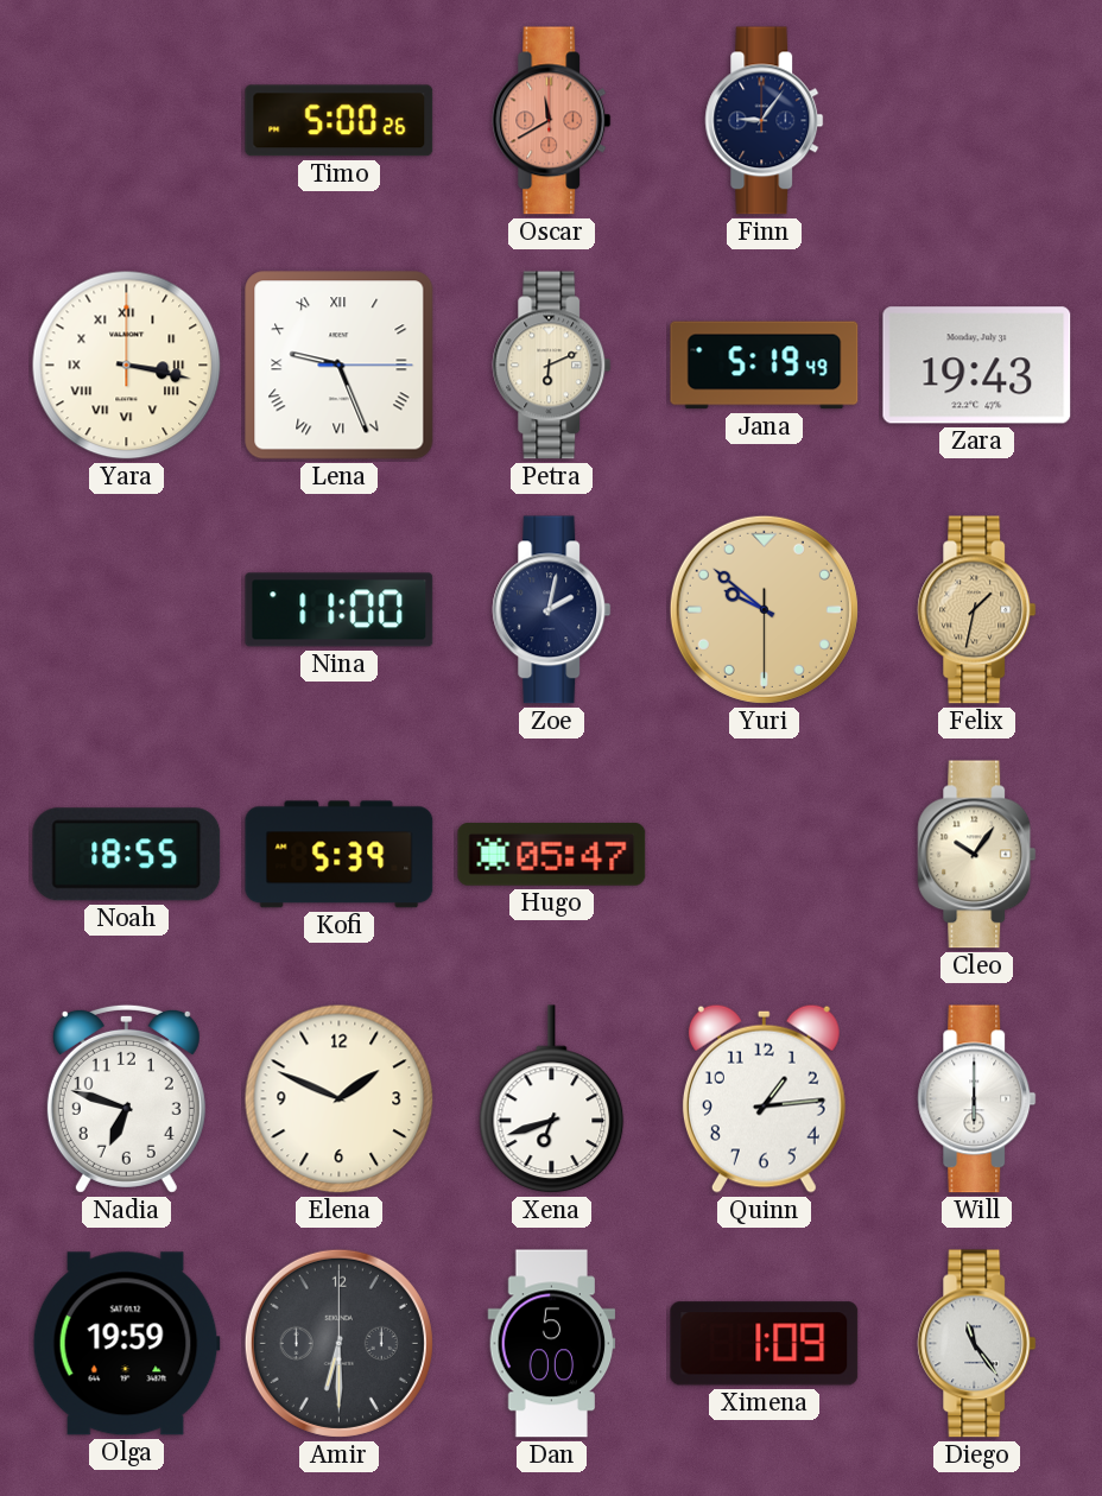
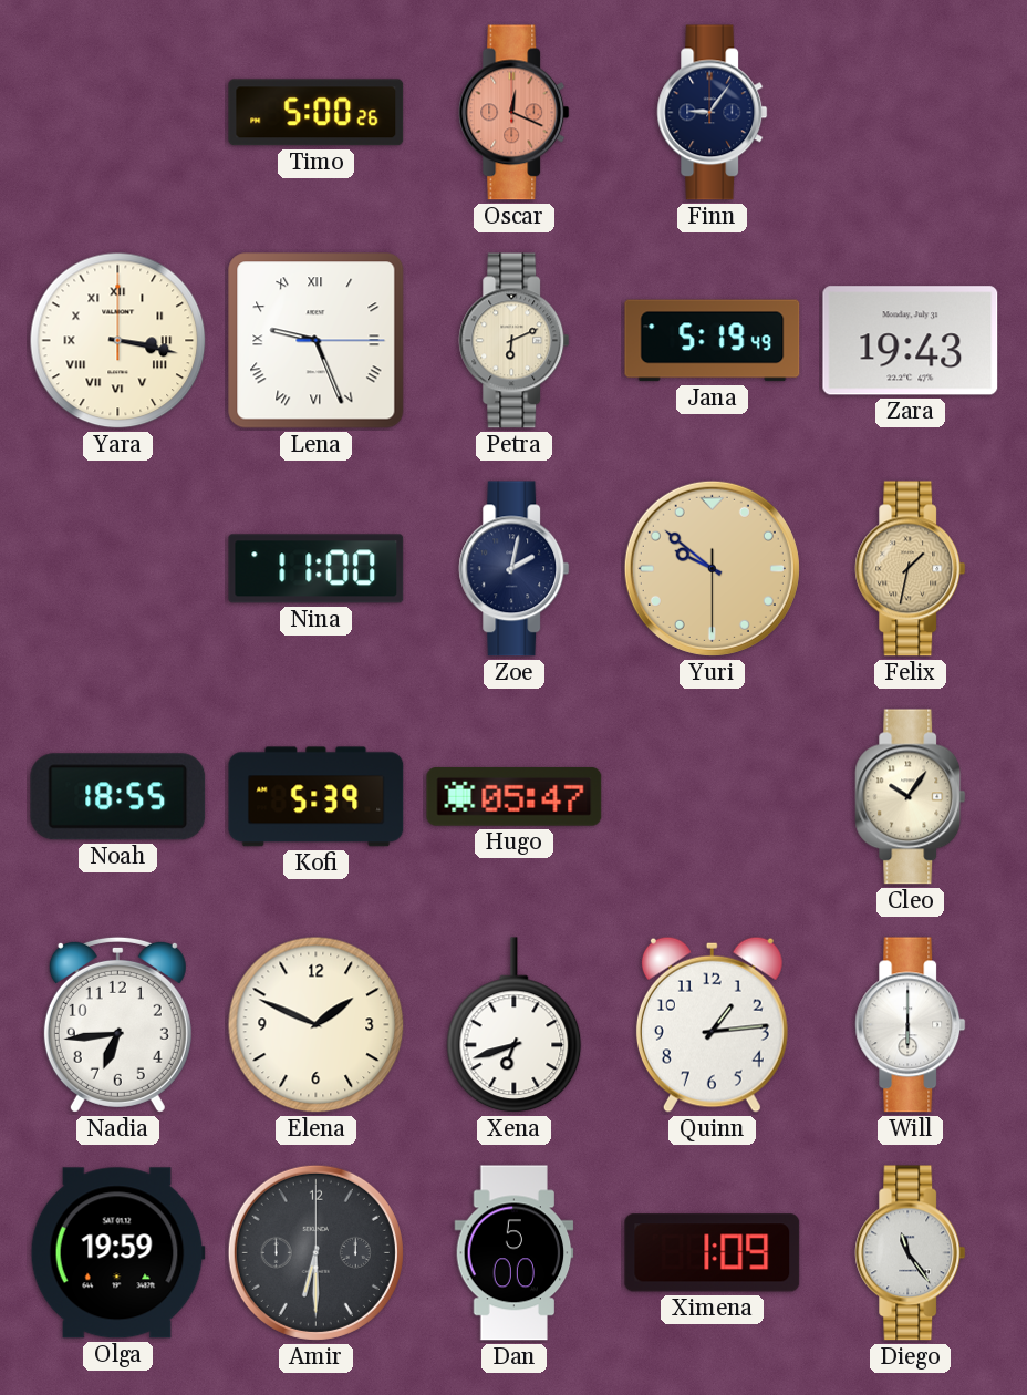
Oscar: 11:40 -> 12:19 (515, 113)
Nadia: 6:48 -> 6:44 (117, 1024)
